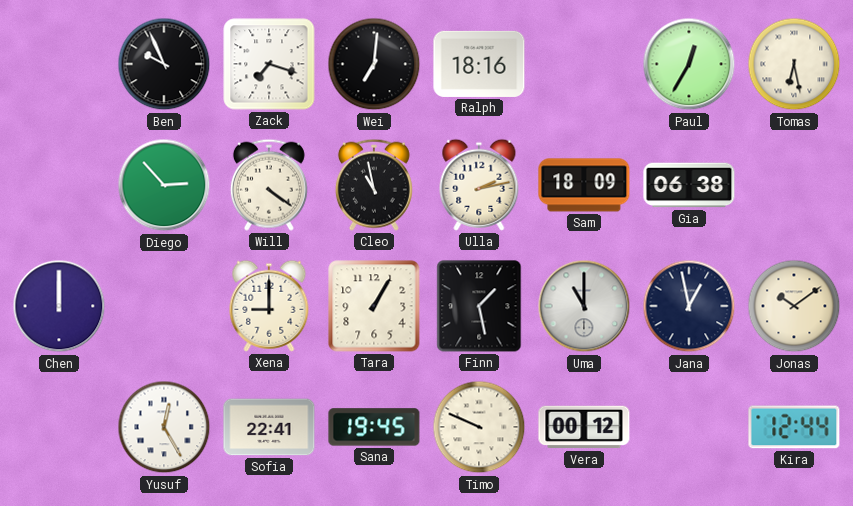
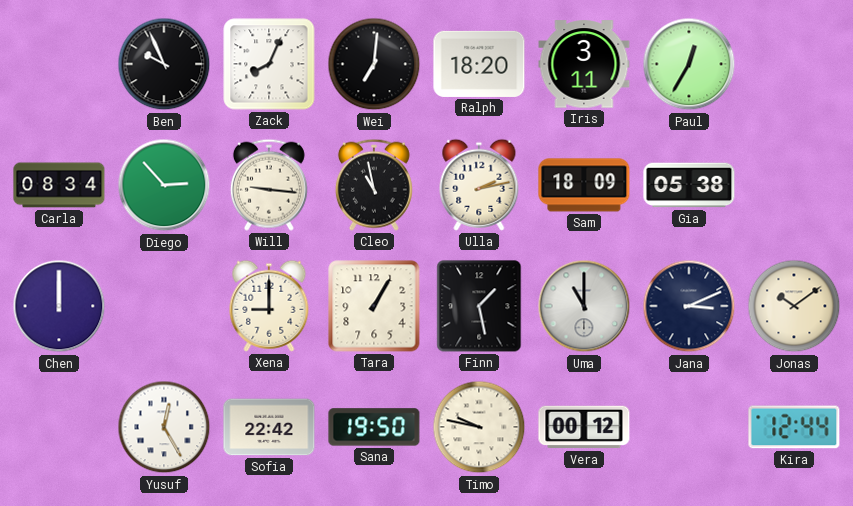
Zack: 7:18 -> 8:04 (269, 64)
Ralph: 18:16 -> 18:20 (479, 64)
Iris: none -> 3:11 (584, 64)
Tomas: 6:28 -> none (794, 64)
Carla: none -> 08:34 (59, 185)
Will: 4:21 -> 9:16 (269, 185)
Gia: 06:38 -> 05:38 (689, 185)
Jana: 12:58 -> 3:11 (689, 306)
Sofia: 22:41 -> 22:42 (269, 427)
Sana: 19:45 -> 19:50 (374, 427)
Timo: 9:49 -> 9:47 (479, 427)
